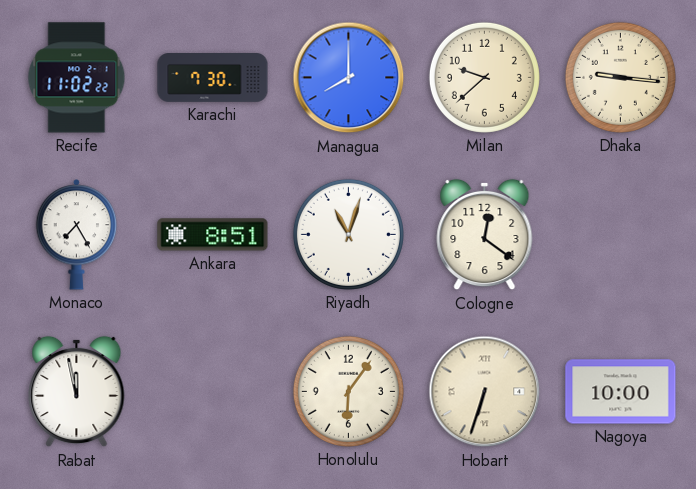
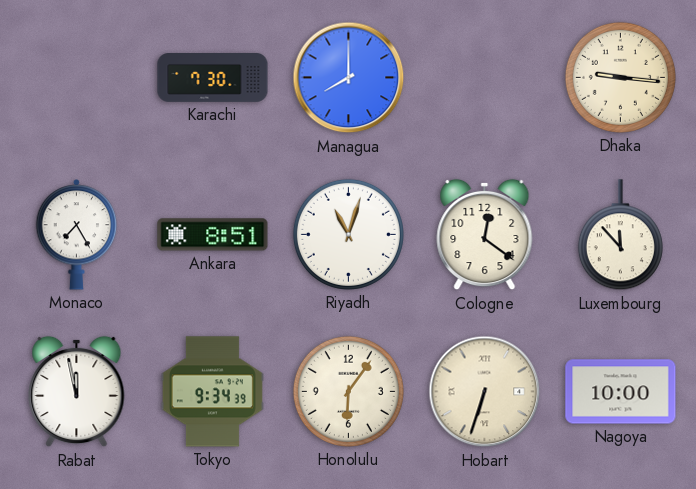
Recife: 11:02 -> none (77, 78)
Milan: 9:38 -> none (484, 77)
Luxembourg: none -> 11:53 (620, 235)
Tokyo: none -> 9:34 (212, 392)
